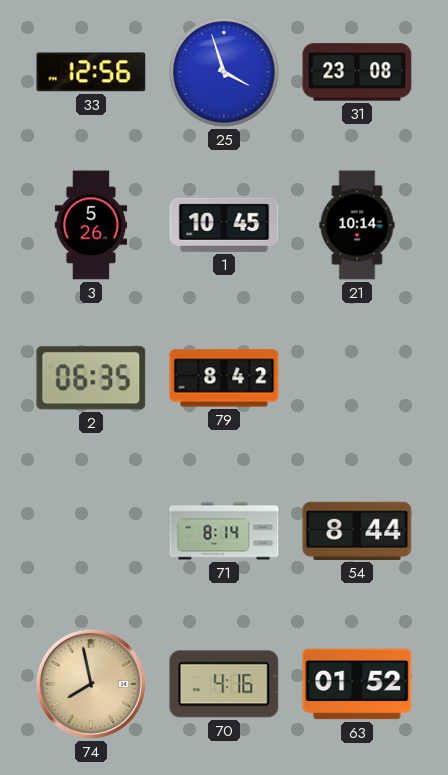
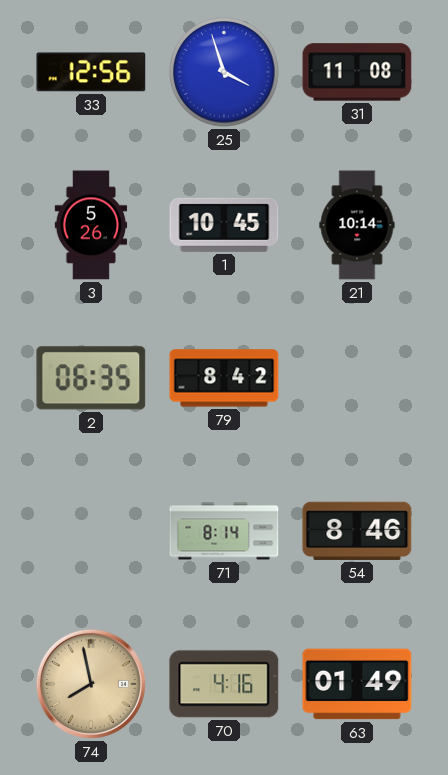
31: 23:08 -> 11:08 (357, 72)
54: 8:44 -> 8:46 (357, 531)
63: 01:52 -> 01:49 (357, 684)
